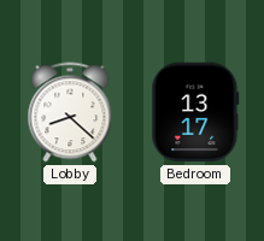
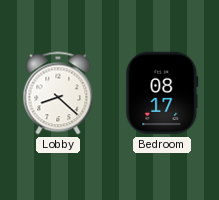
Bedroom: 13:17 -> 08:17 (162, 93)
